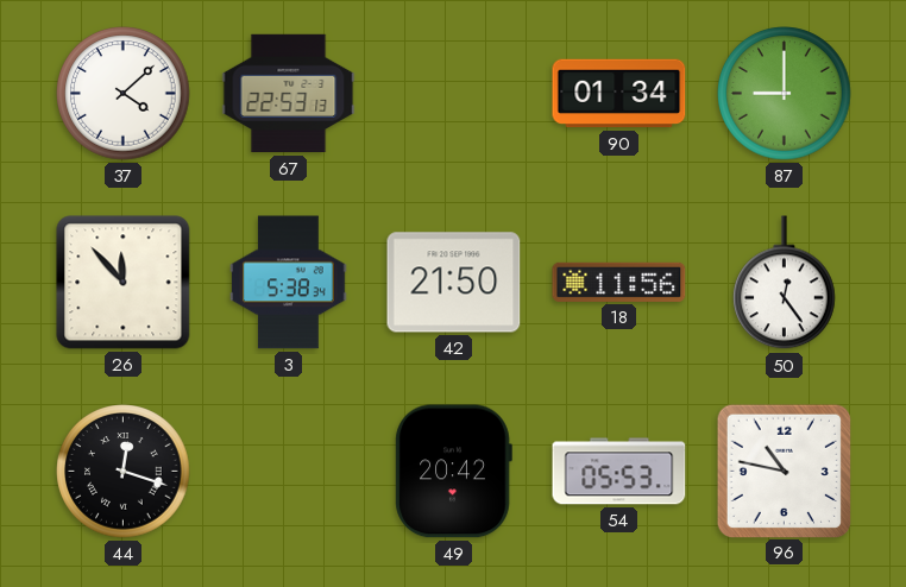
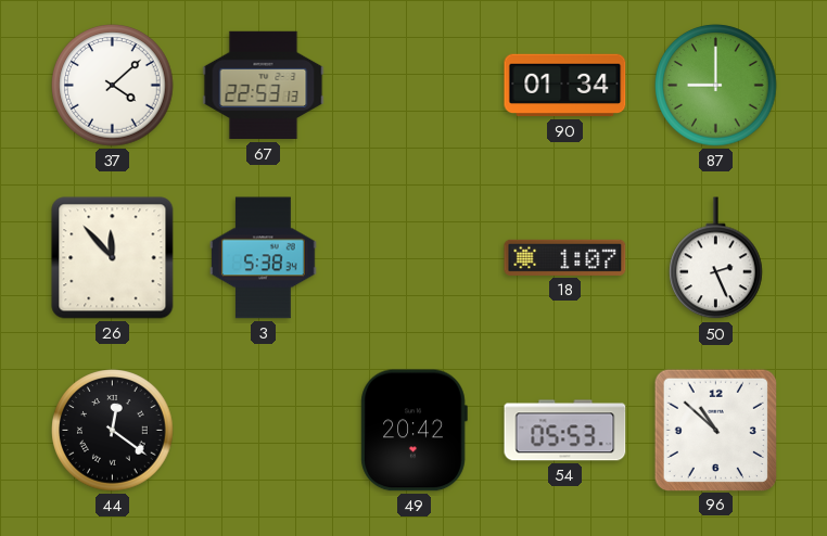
42: 21:50 -> none (454, 283)
18: 11:56 -> 1:07 (565, 257)
50: 12:24 -> 2:26 (716, 258)
44: 12:18 -> 12:21 (113, 431)
96: 10:47 -> 10:52 (715, 430)
